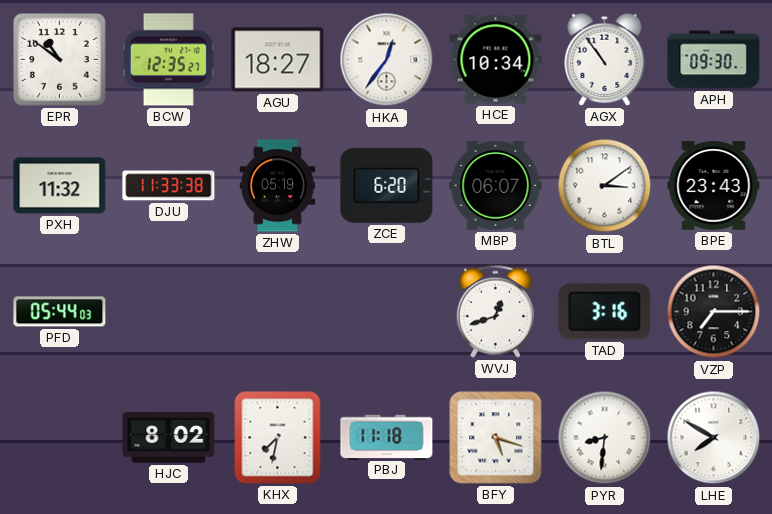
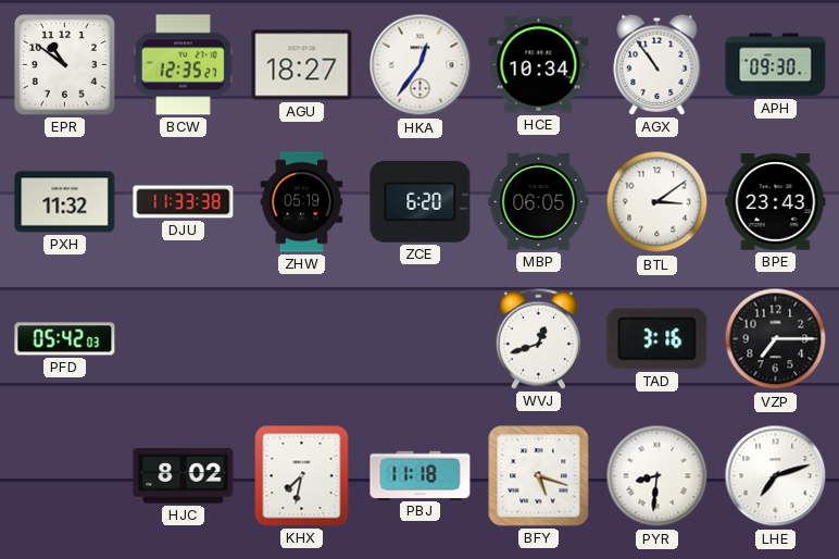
MBP: 06:07 -> 06:05 (539, 201)
PFD: 05:44 -> 05:42 (65, 339)
LHE: 7:50 -> 7:12 (776, 476)
